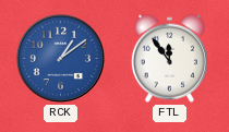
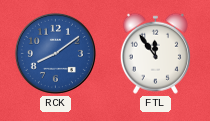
RCK: 1:09 -> 8:09 (55, 53)
